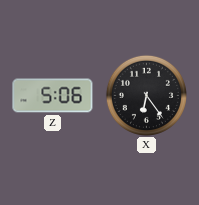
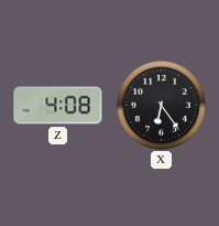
Z: 5:06 -> 4:08 (58, 106)
